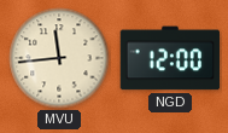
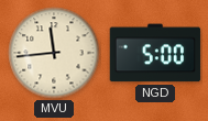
NGD: 12:00 -> 5:00 (155, 53)
